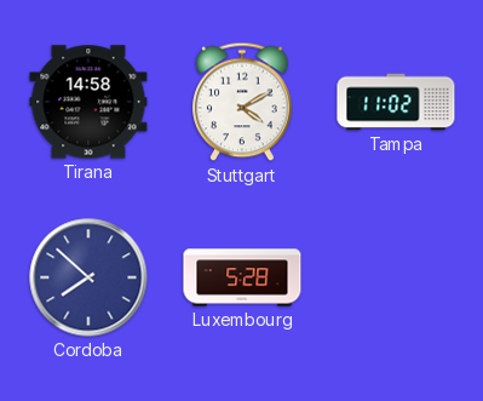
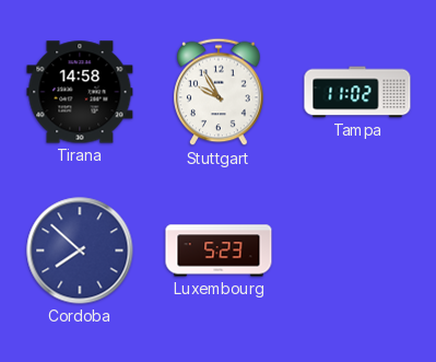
Stuttgart: 4:10 -> 9:55 (219, 92)
Luxembourg: 5:28 -> 5:23 (219, 250)
